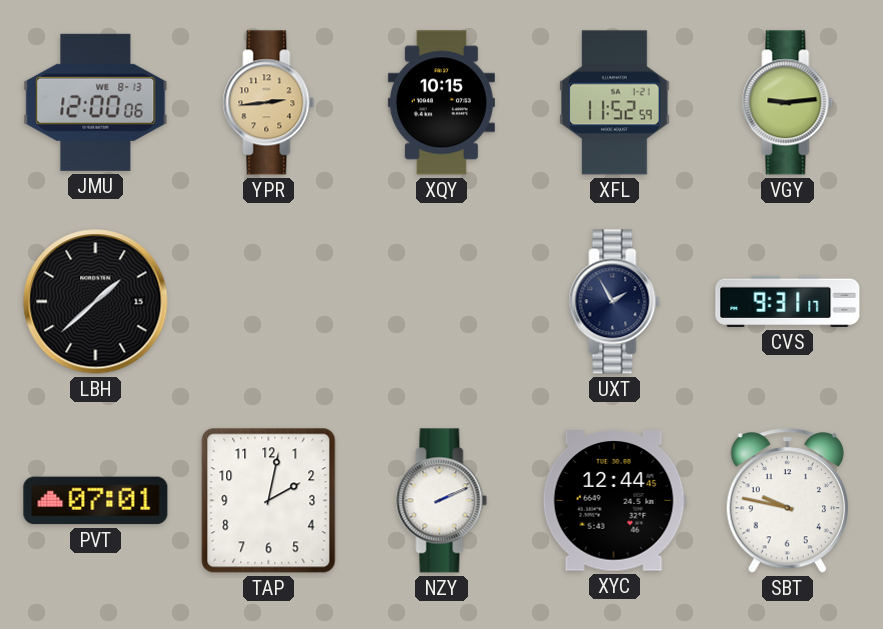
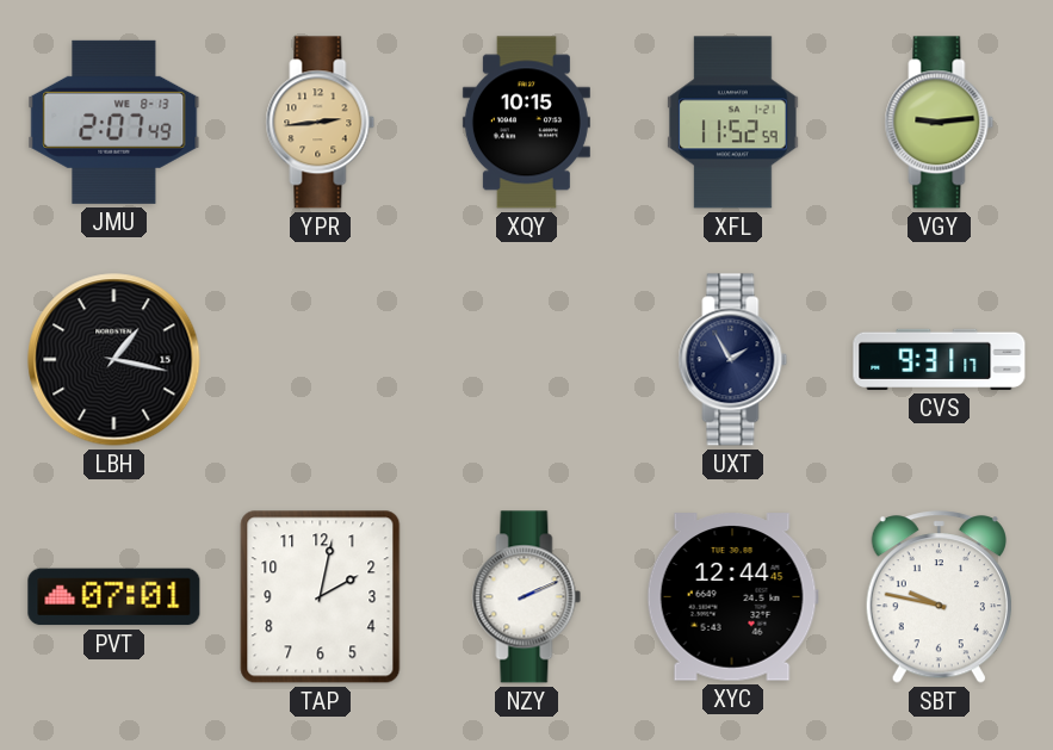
JMU: 12:00 -> 2:07 (114, 122)
LBH: 1:38 -> 1:17 (114, 360)
